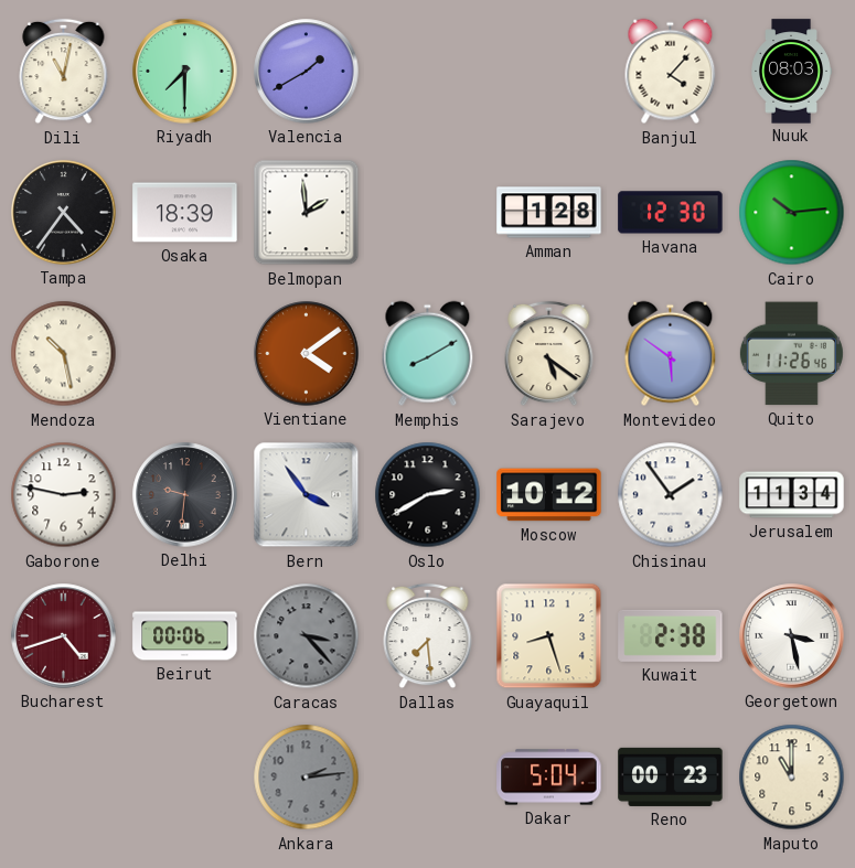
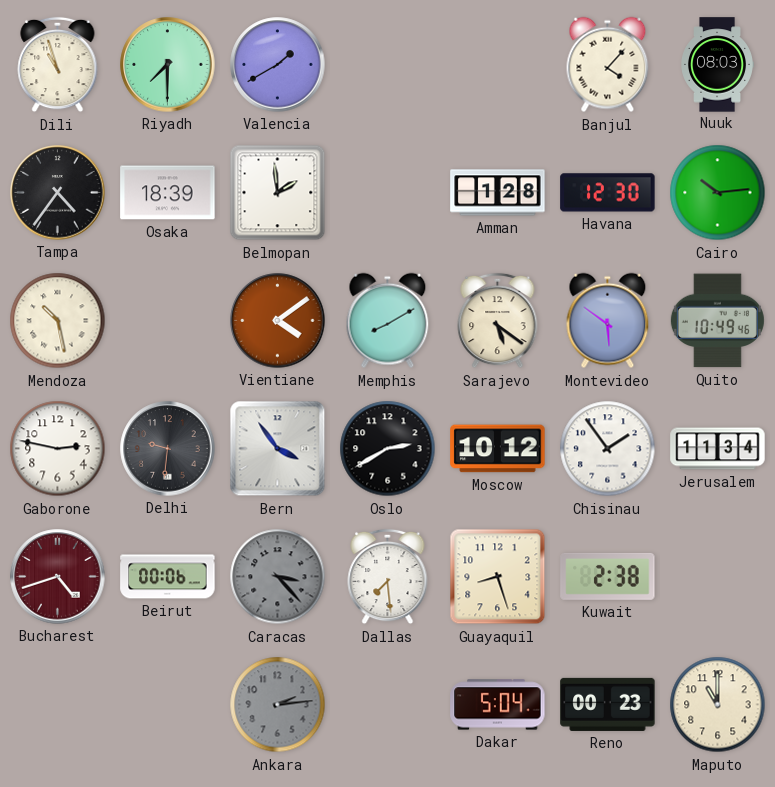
Dili: 11:02 -> 10:57 (58, 65)
Quito: 11:26 -> 10:49 (717, 321)
Georgetown: 3:28 -> none (792, 636)
